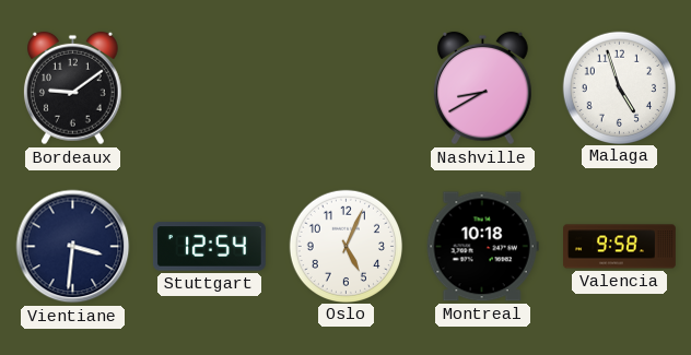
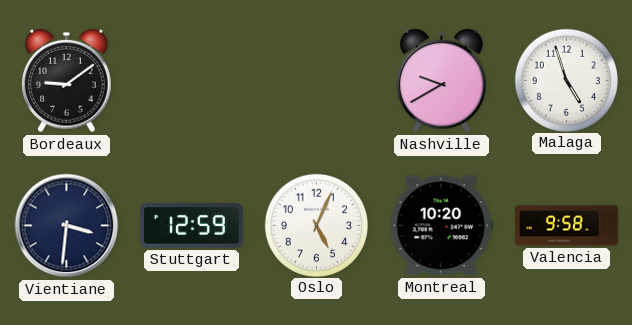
Nashville: 8:40 -> 9:40 (442, 81)
Stuttgart: 12:54 -> 12:59 (192, 226)
Montreal: 10:18 -> 10:20 (441, 226)
